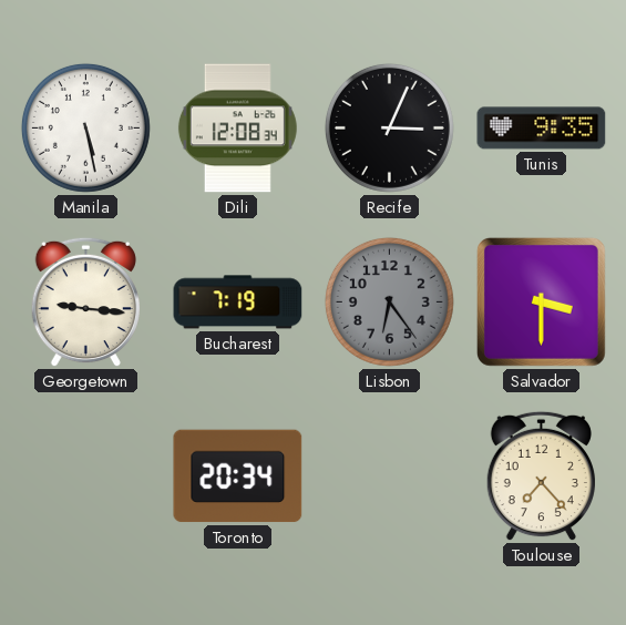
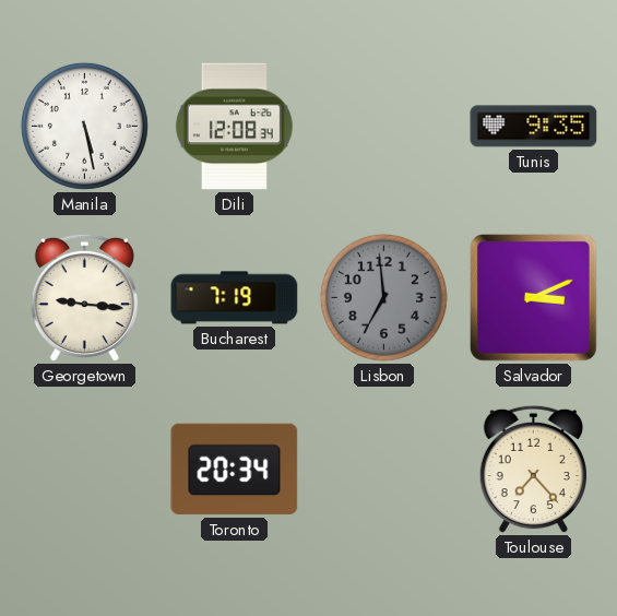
Recife: 3:04 -> none (389, 127)
Lisbon: 6:24 -> 6:59 (383, 297)
Salvador: 3:30 -> 3:11 (533, 297)
